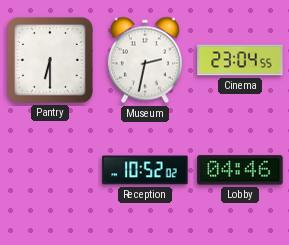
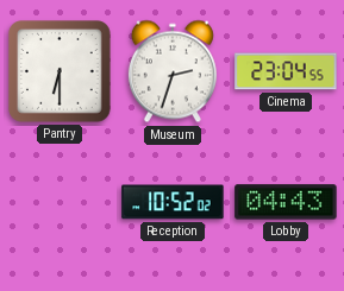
Museum: 2:32 -> 2:33 (173, 71)
Lobby: 04:46 -> 04:43 (286, 202)
